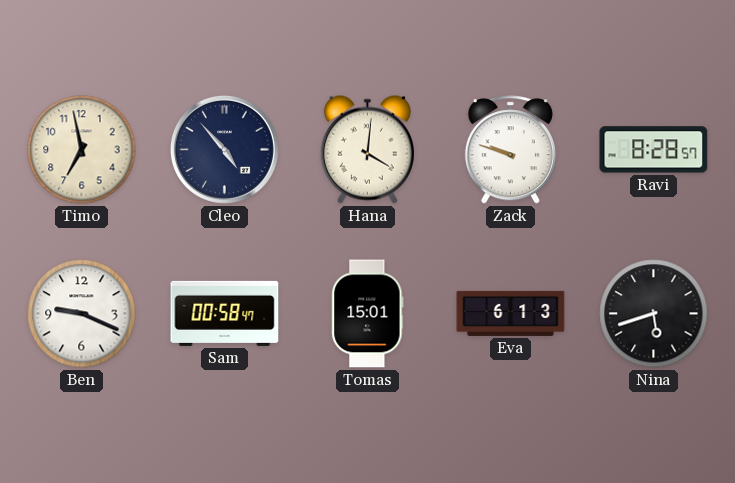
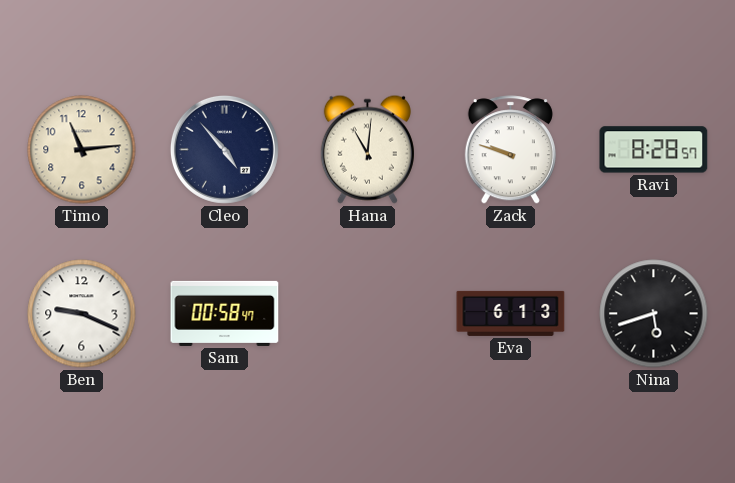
Timo: 6:58 -> 11:14 (82, 150)
Hana: 4:01 -> 11:01 (367, 149)
Tomas: 15:01 -> none (368, 314)
